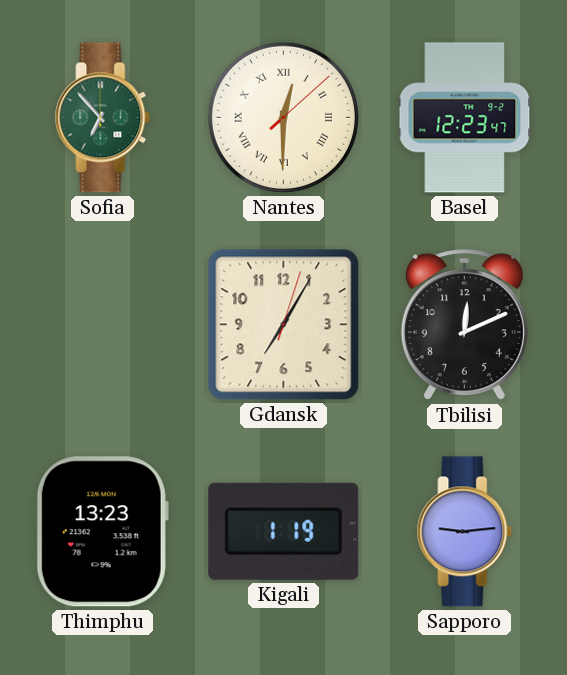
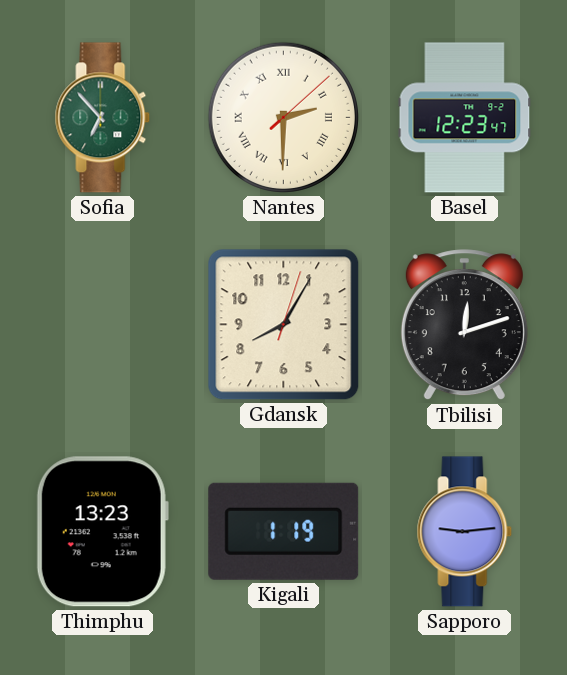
Nantes: 12:30 -> 2:30 (283, 117)
Gdansk: 7:05 -> 8:05 (284, 325)
Tbilisi: 12:11 -> 12:12 (464, 325)
